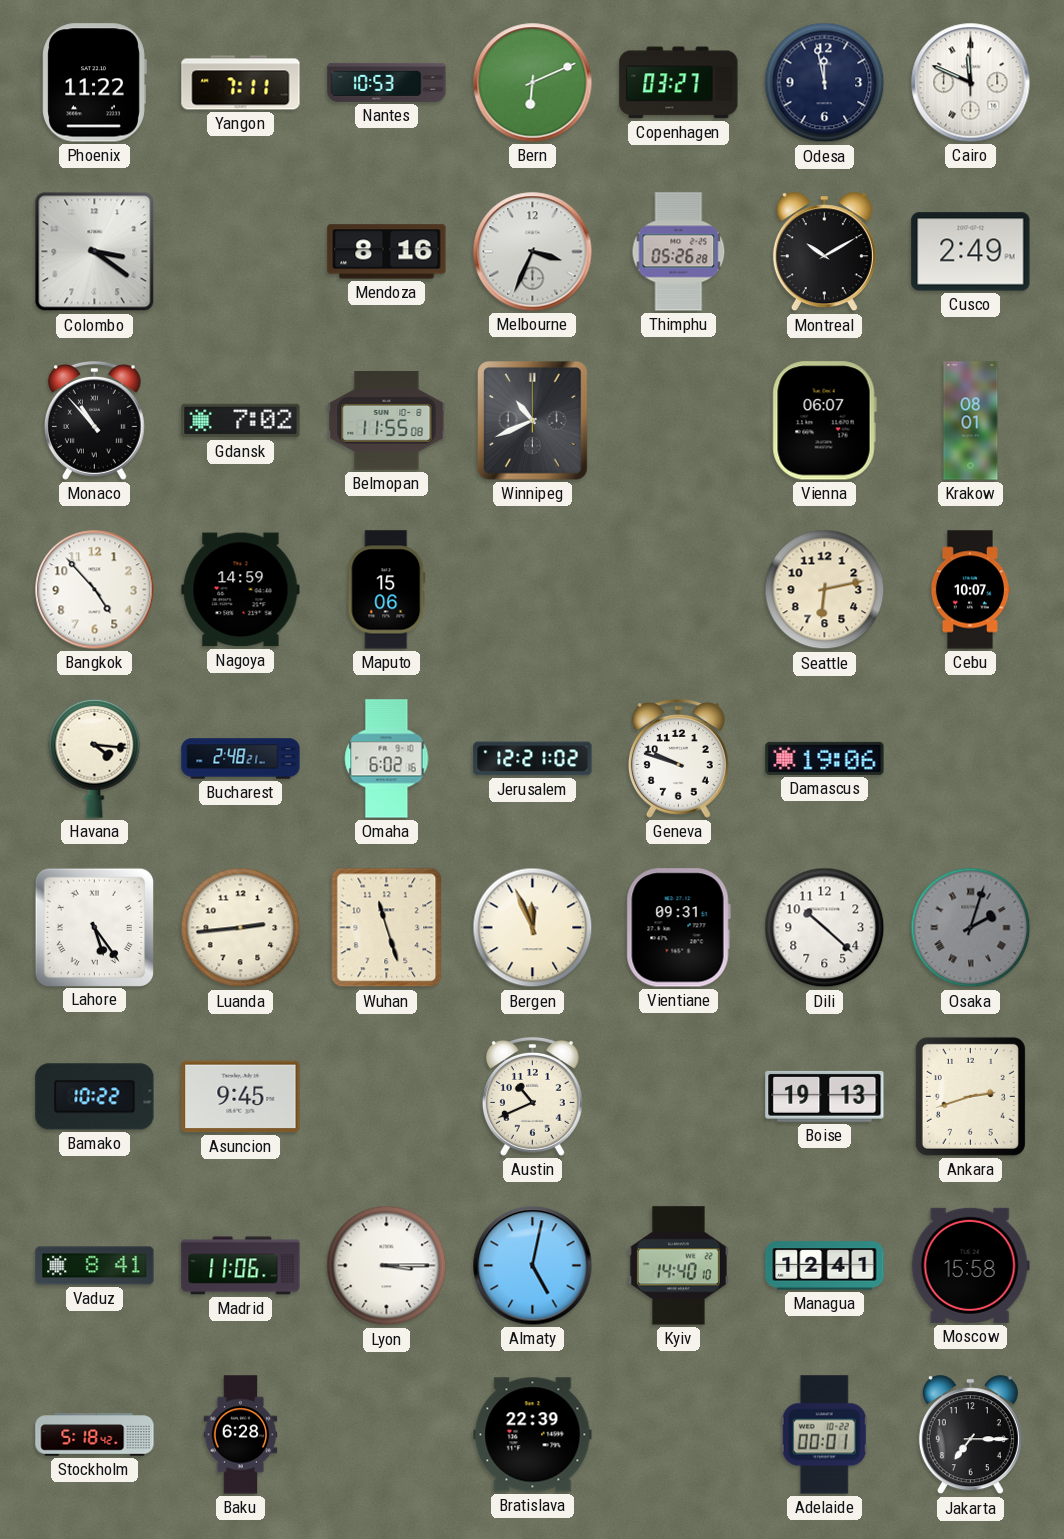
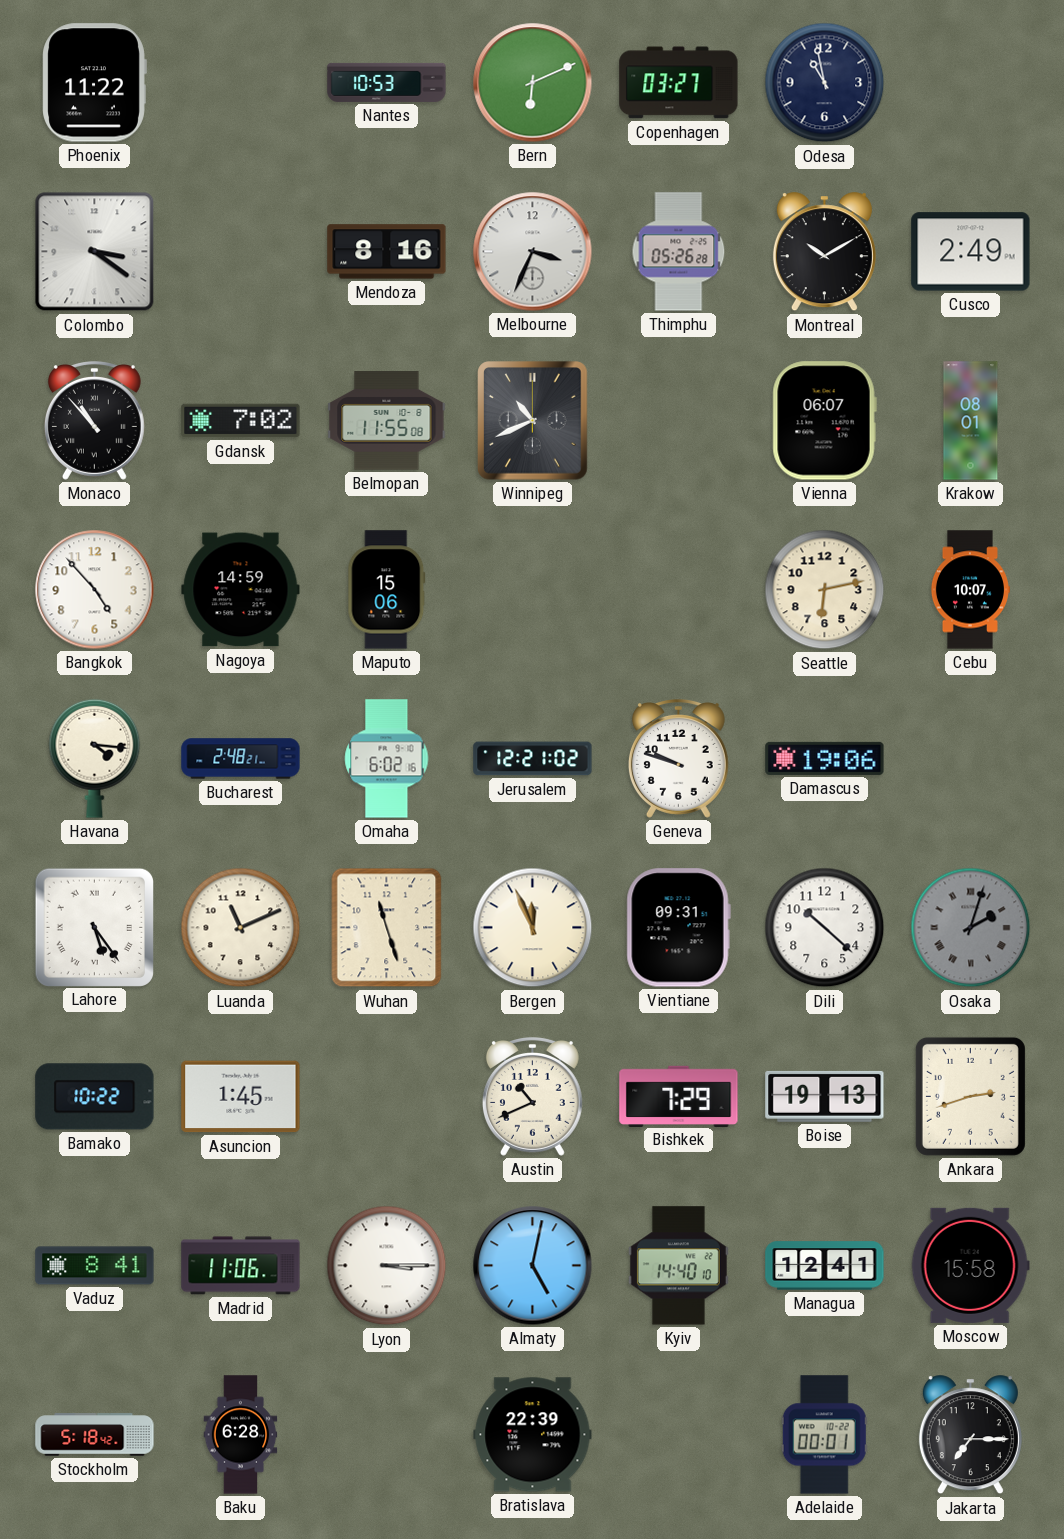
Yangon: 7:11 -> none (241, 83)
Odesa: 11:58 -> 10:58 (825, 83)
Cairo: 11:49 -> none (971, 83)
Luanda: 2:44 -> 11:11 (241, 928)
Asuncion: 9:45 -> 1:45 (241, 1097)
Bishkek: none -> 7:29 (679, 1096)
